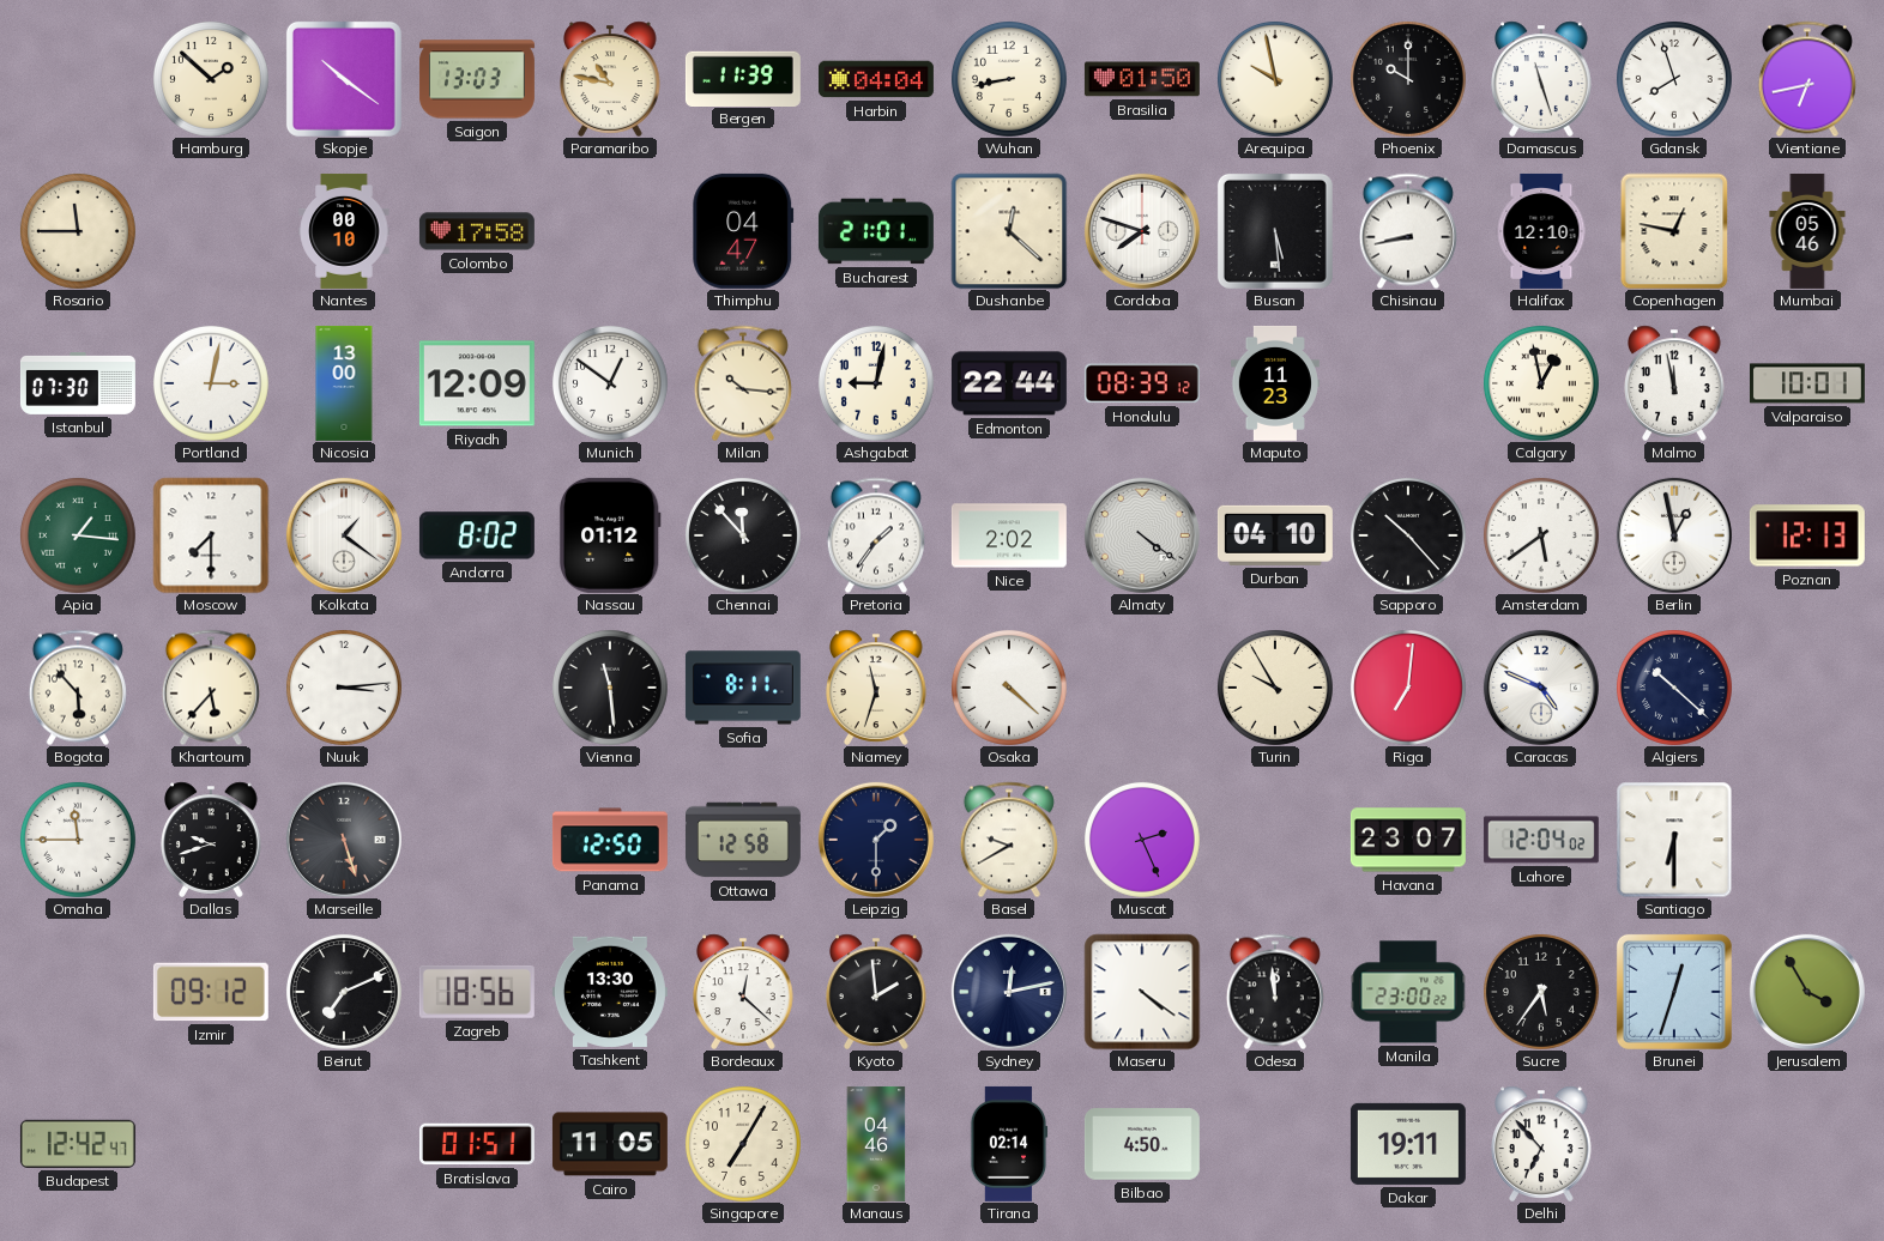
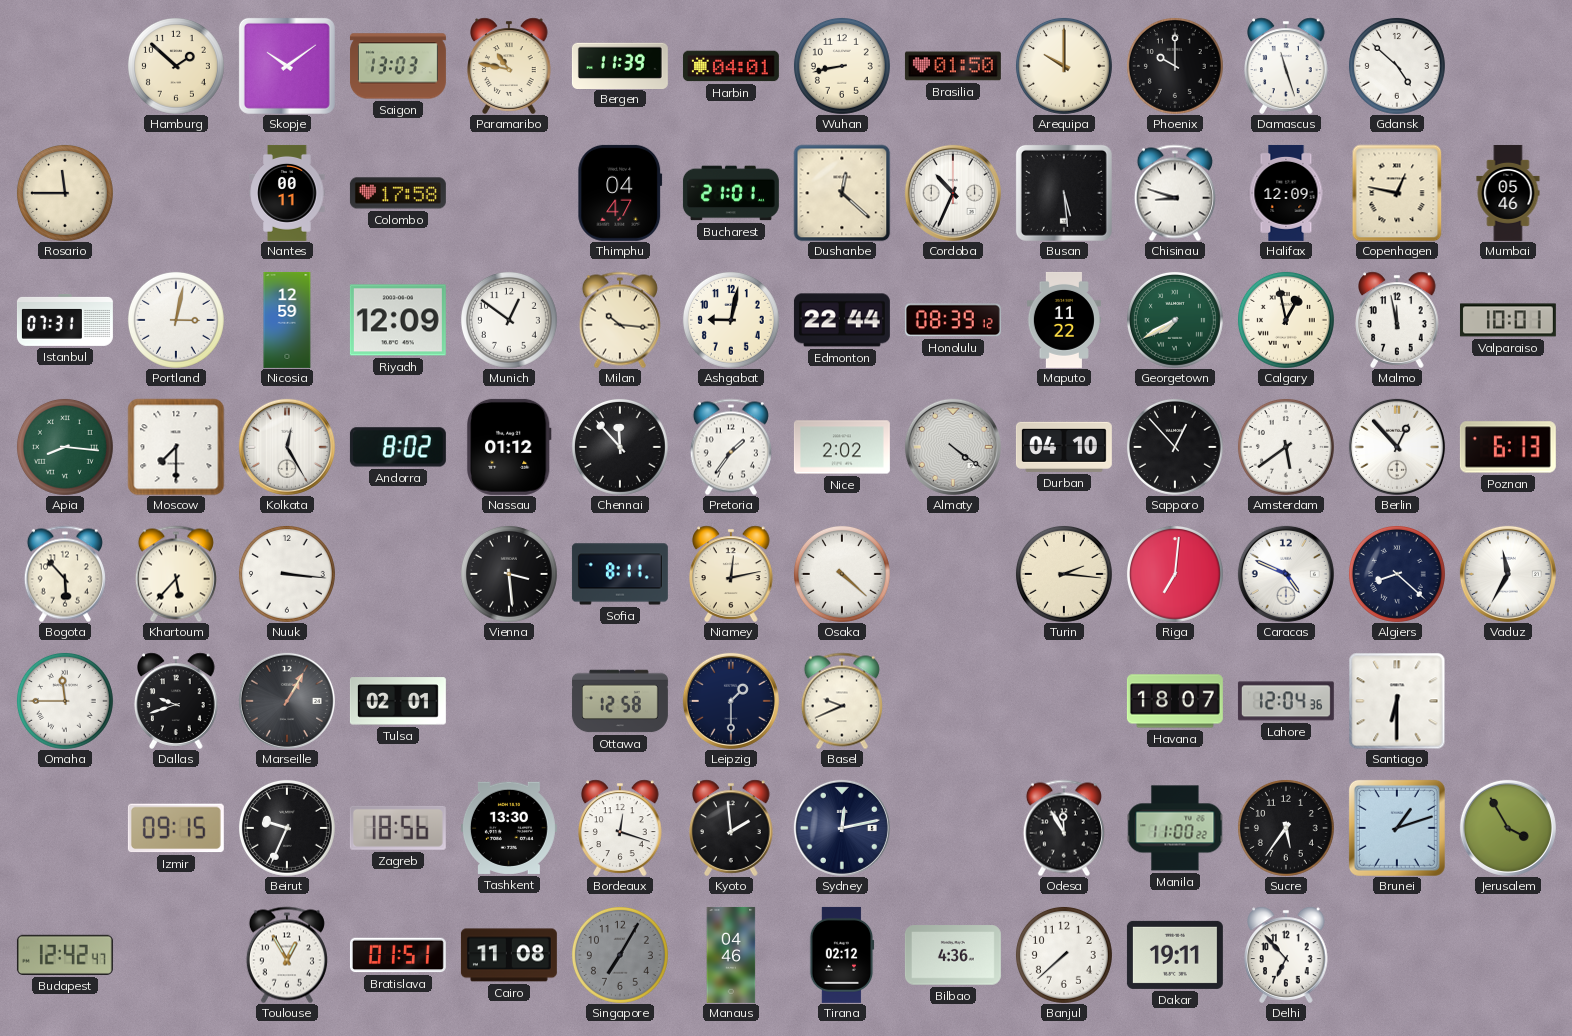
Skopje: 10:21 -> 10:09 (287, 66)
Harbin: 04:04 -> 04:01 (731, 66)
Arequipa: 9:58 -> 10:00 (1064, 66)
Gdansk: 7:57 -> 4:52 (1397, 66)
Vientiane: 6:43 -> none (1807, 79)
Nantes: 00:10 -> 00:11 (287, 193)
Cordoba: 7:48 -> 10:34 (953, 193)
Chisinau: 8:43 -> 8:48 (1175, 193)
Halifax: 12:10 -> 12:09 (1286, 193)
Istanbul: 07:30 -> 07:31 (65, 321)
Nicosia: 13:00 -> 12:59 (287, 320)
Maputo: 11:23 -> 11:22 (1064, 320)
Georgetown: none -> 7:40 (1175, 320)
Apia: 1:16 -> 8:16 (65, 447)
Kolkata: 1:21 -> 12:25 (287, 447)
Sapporo: 10:23 -> 12:53 (1175, 447)
Berlin: 12:58 -> 12:53 (1397, 447)
Poznan: 12:13 -> 6:13 (1508, 447)
Nuuk: 3:14 -> 3:16 (287, 574)
Vienna: 11:29 -> 3:29 (509, 574)
Niamey: 11:33 -> 12:13 (731, 574)
Turin: 9:55 -> 2:16 (1064, 574)
Algiers: 10:22 -> 8:22 (1397, 574)
Vaduz: none -> 11:35 (1508, 574)
Marseille: 5:27 -> 1:05 (287, 701)
Tulsa: none -> 02:01 (398, 701)
Panama: 12:50 -> none (610, 840)
Basel: 9:40 -> 9:41 (842, 701)
Muscat: 2:26 -> none (1142, 840)
Havana: 23:07 -> 18:07 (1175, 701)
Lahore: 12:04:02 -> 12:04:36 (1286, 701)
Izmir: 09:12 -> 09:15 (176, 828)
Beirut: 7:11 -> 9:34 (287, 828)
Bordeaux: 12:22 -> 12:18 (620, 828)
Maseru: 4:21 -> none (1142, 992)
Odesa: 11:59 -> 11:55 (1064, 828)
Manila: 23:00 -> 11:00 (1175, 828)
Brunei: 12:33 -> 1:12 (1397, 828)
Toulouse: none -> 12:55 (287, 955)
Cairo: 11:05 -> 11:08 (509, 955)
Singapore dial: cream -> grey (620, 955)
Tirana: 02:14 -> 02:12 (842, 955)
Bilbao: 4:50 -> 4:36 (953, 955)
Banjul: none -> 7:38 (1064, 955)
